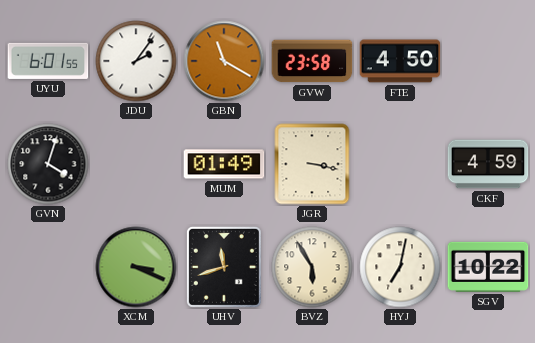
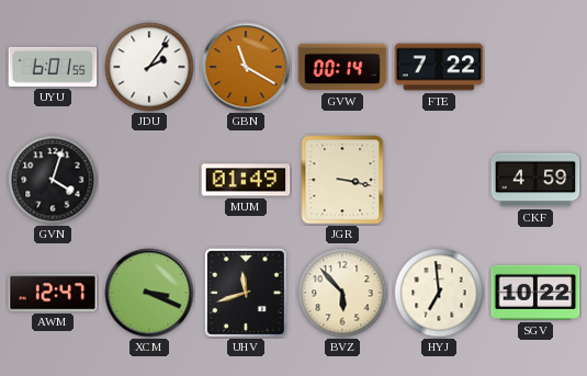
GVW: 23:58 -> 00:14 (342, 67)
FTE: 4:50 -> 7:22 (439, 67)
AWM: none -> 12:47 (53, 293)
BVZ: 5:55 -> 5:53 (342, 293)
HYJ: 7:02 -> 6:59 (439, 293)
